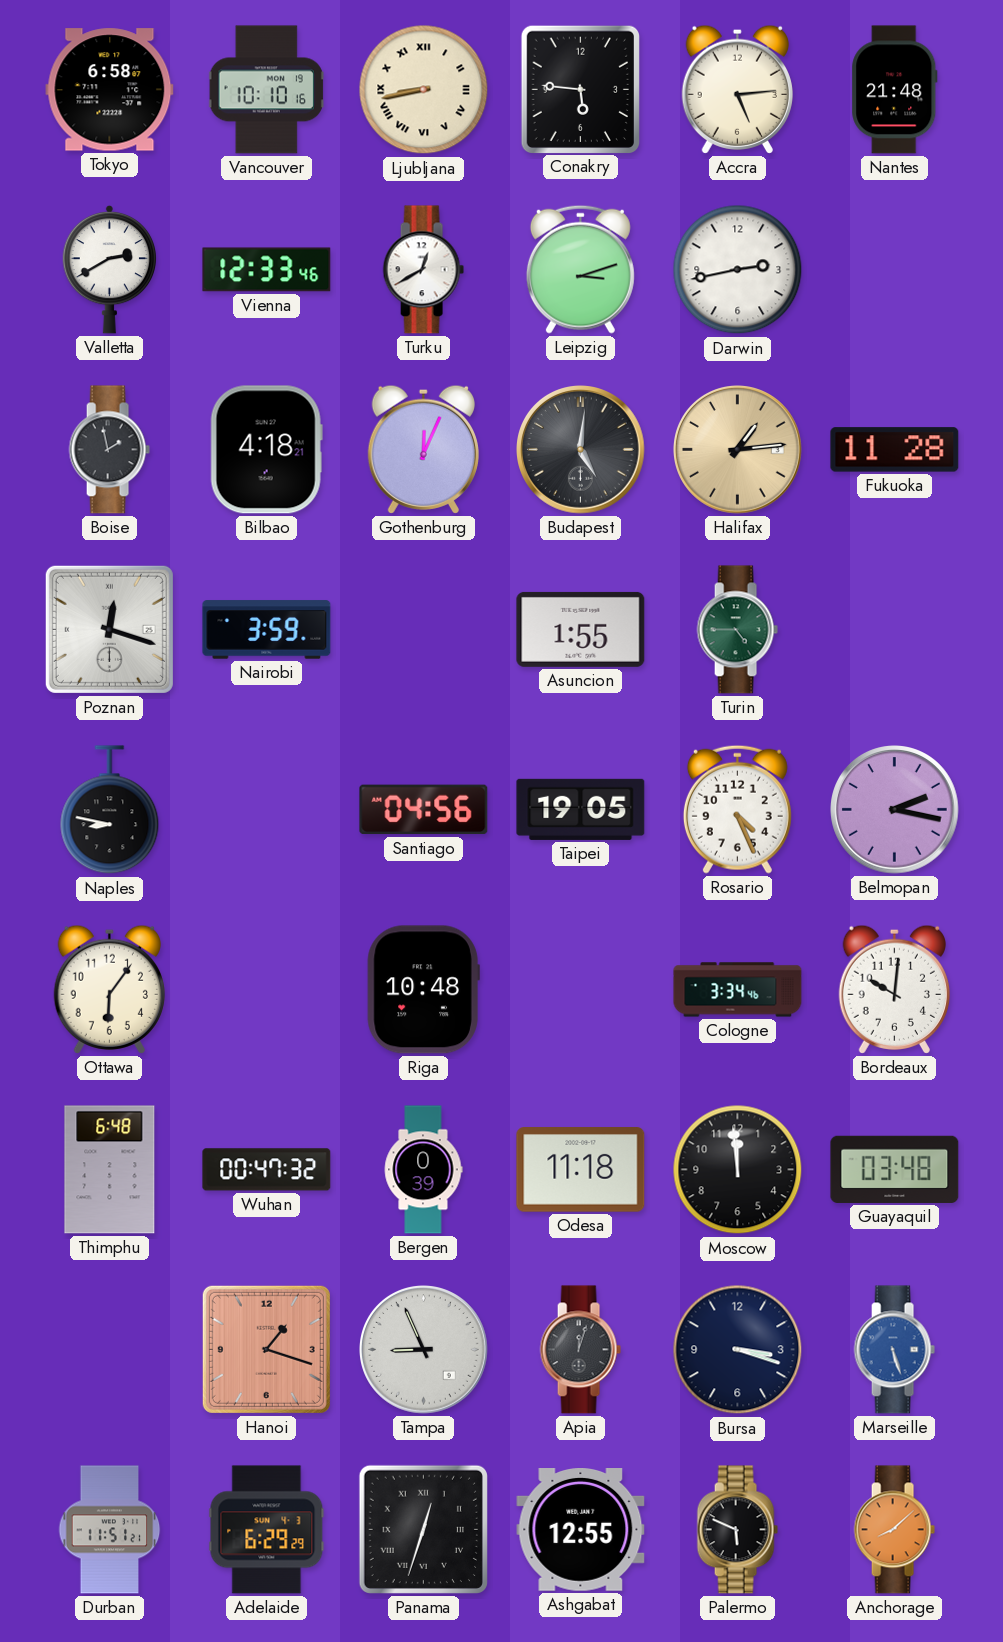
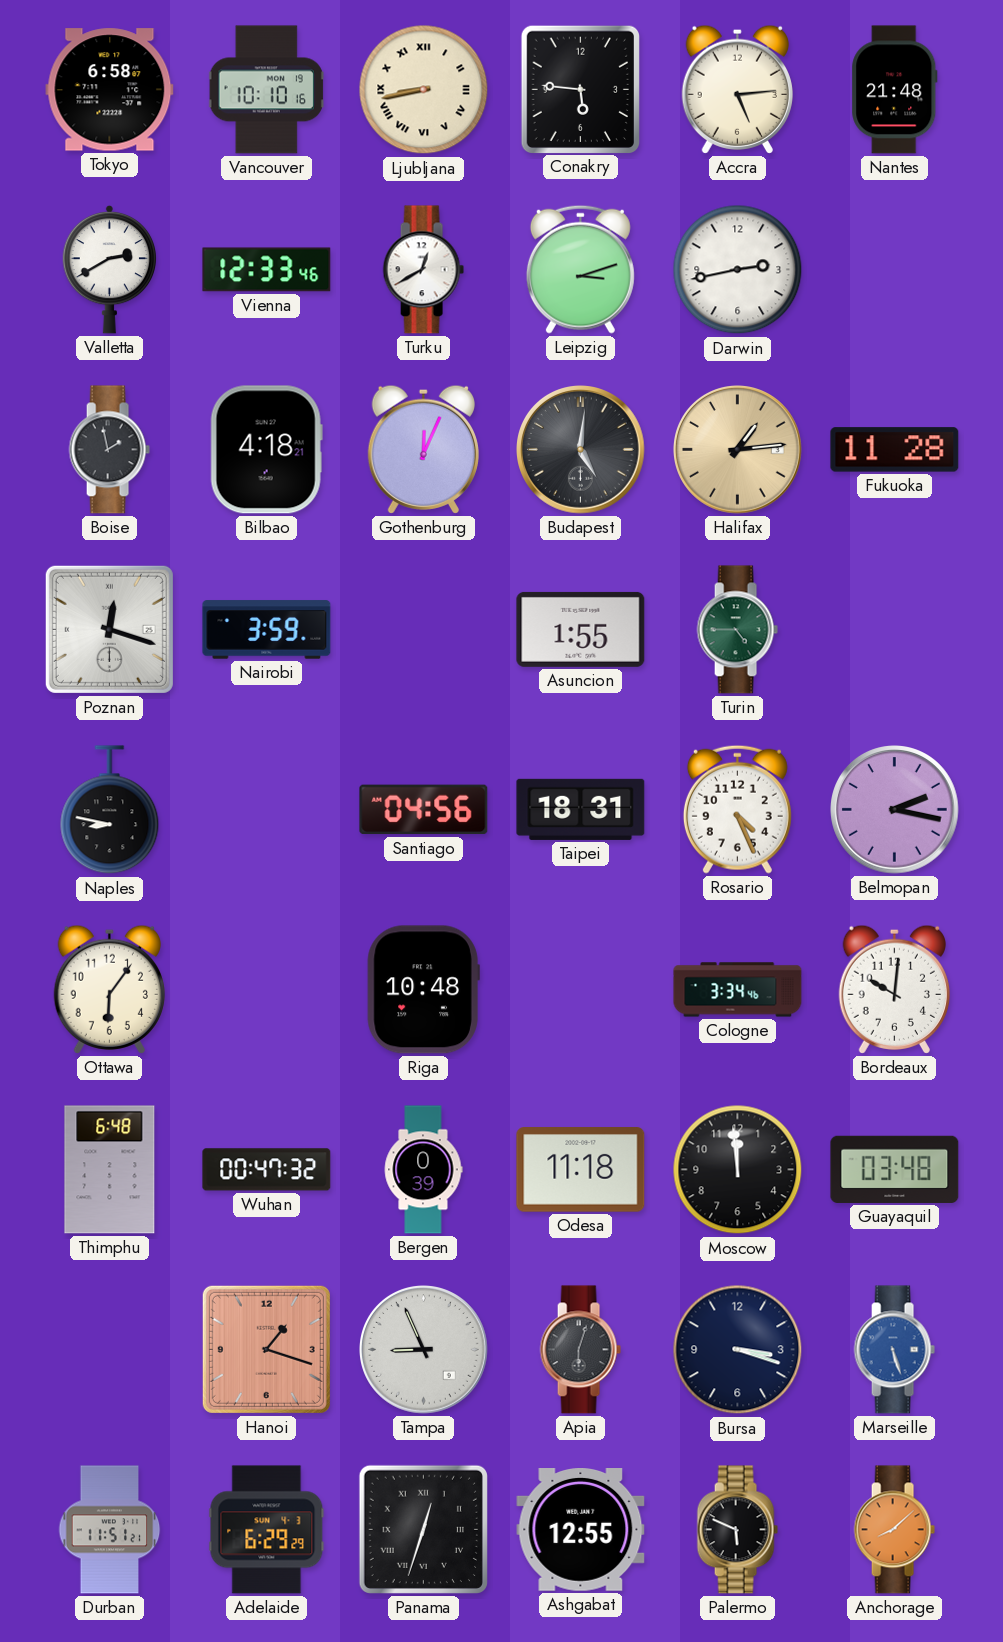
Taipei: 19:05 -> 18:31 (581, 809)
Apia: 12:03 -> 6:03 (580, 1350)
